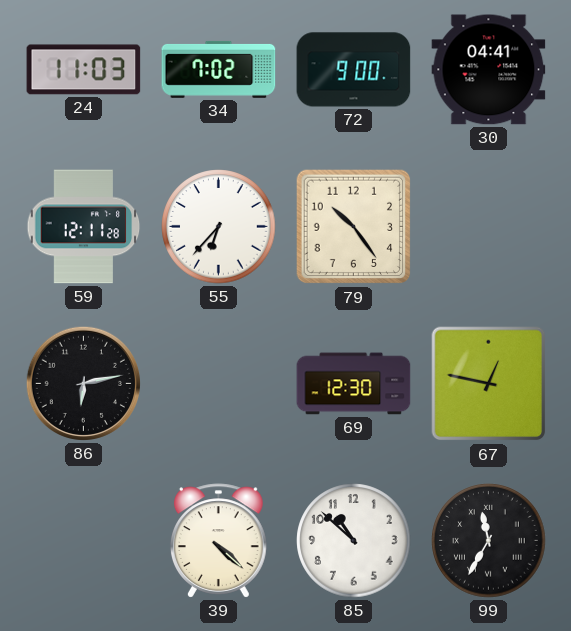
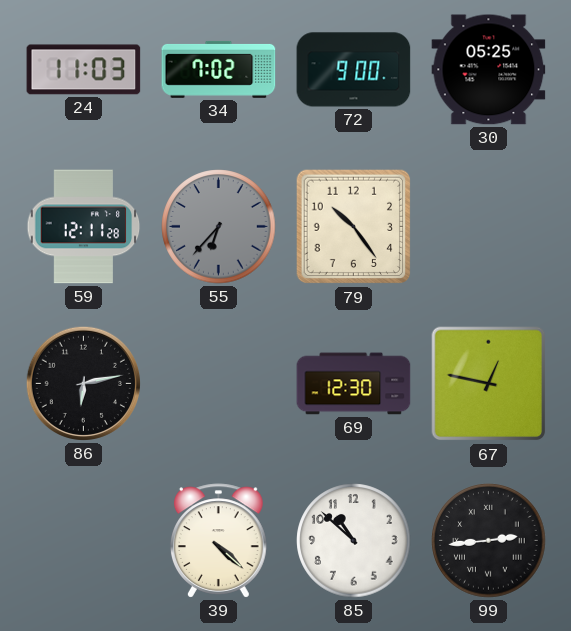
30: 04:41 -> 05:25 (489, 70)
55 dial: white -> grey (219, 227)
99: 11:35 -> 2:44 (489, 541)
